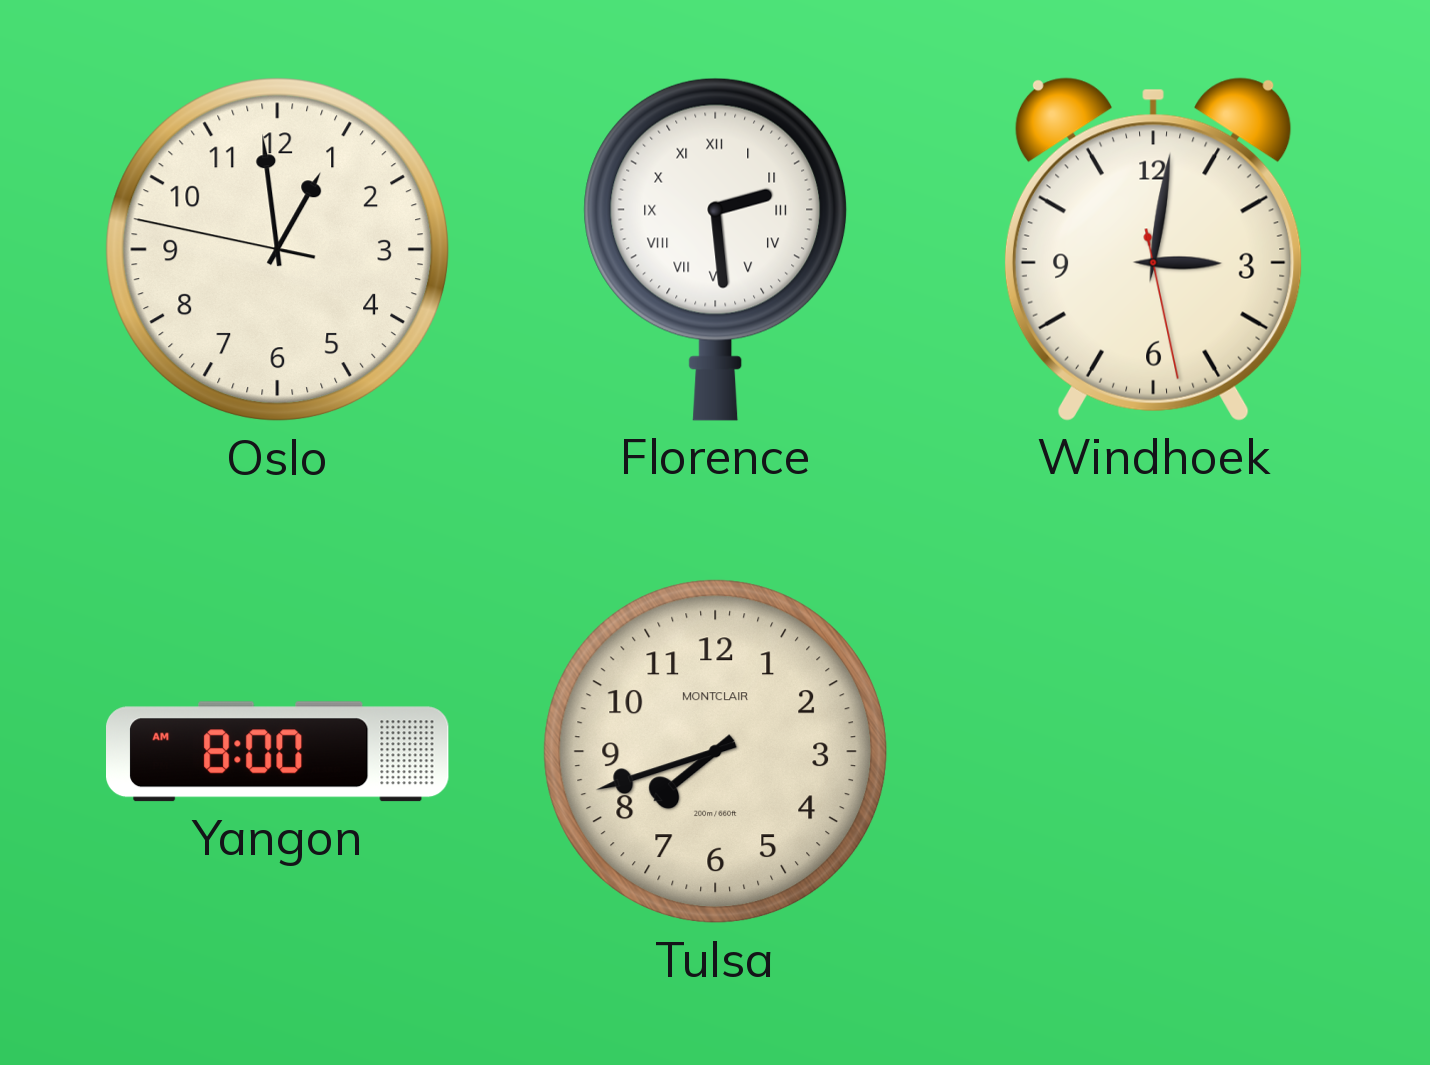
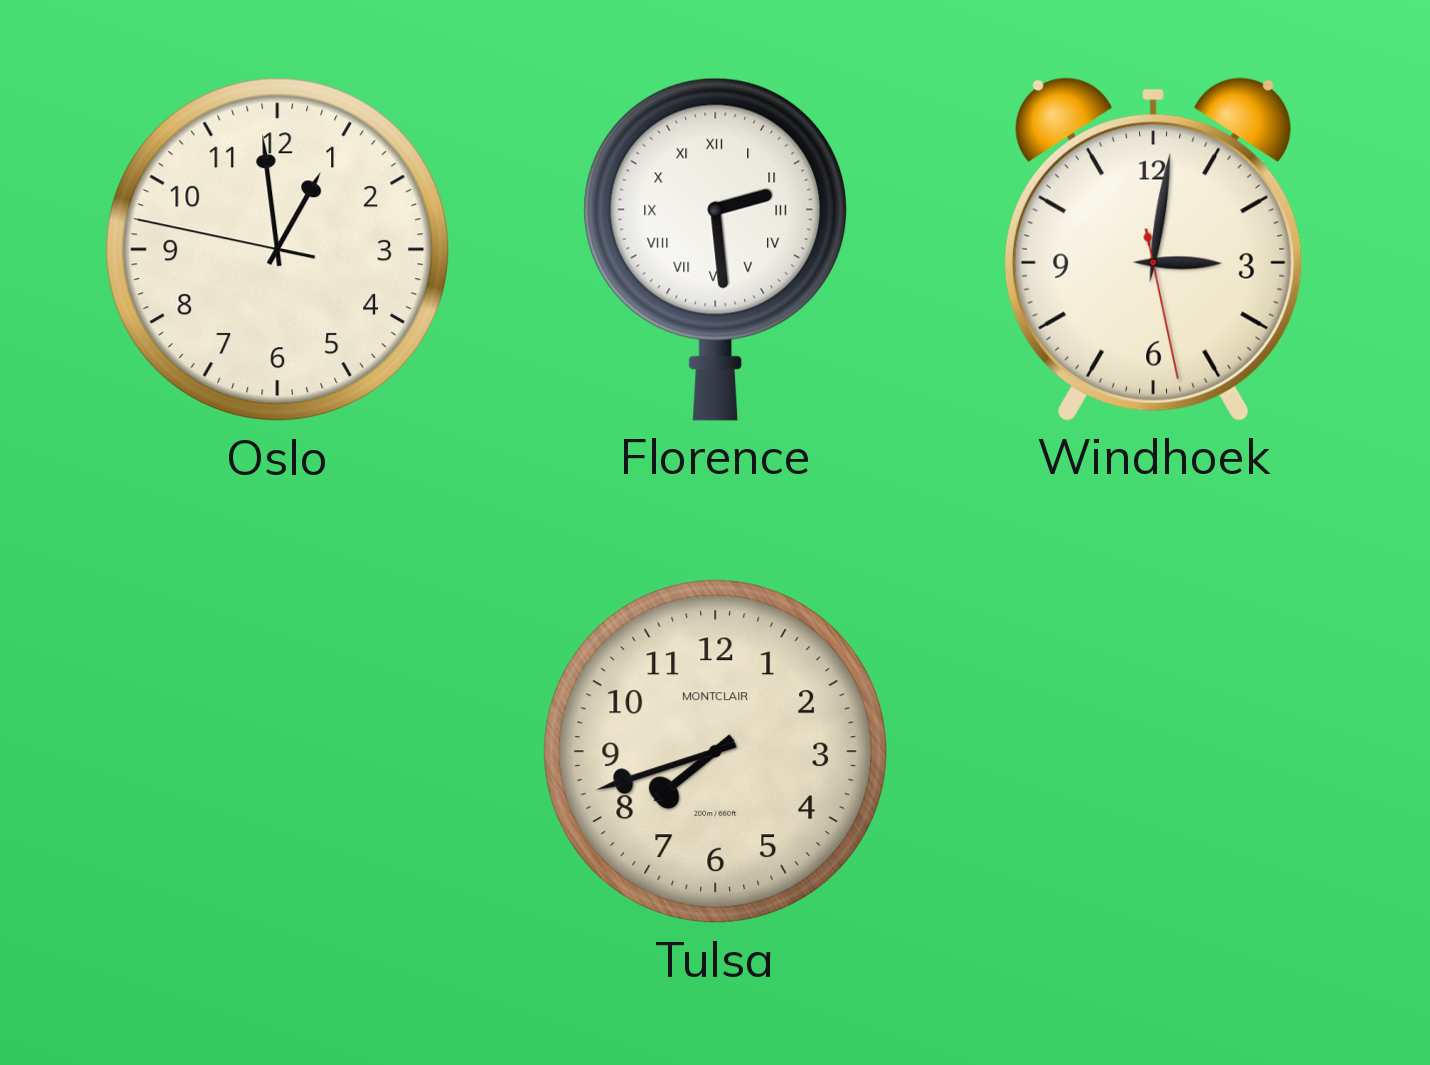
Yangon: 8:00 -> none (278, 752)
